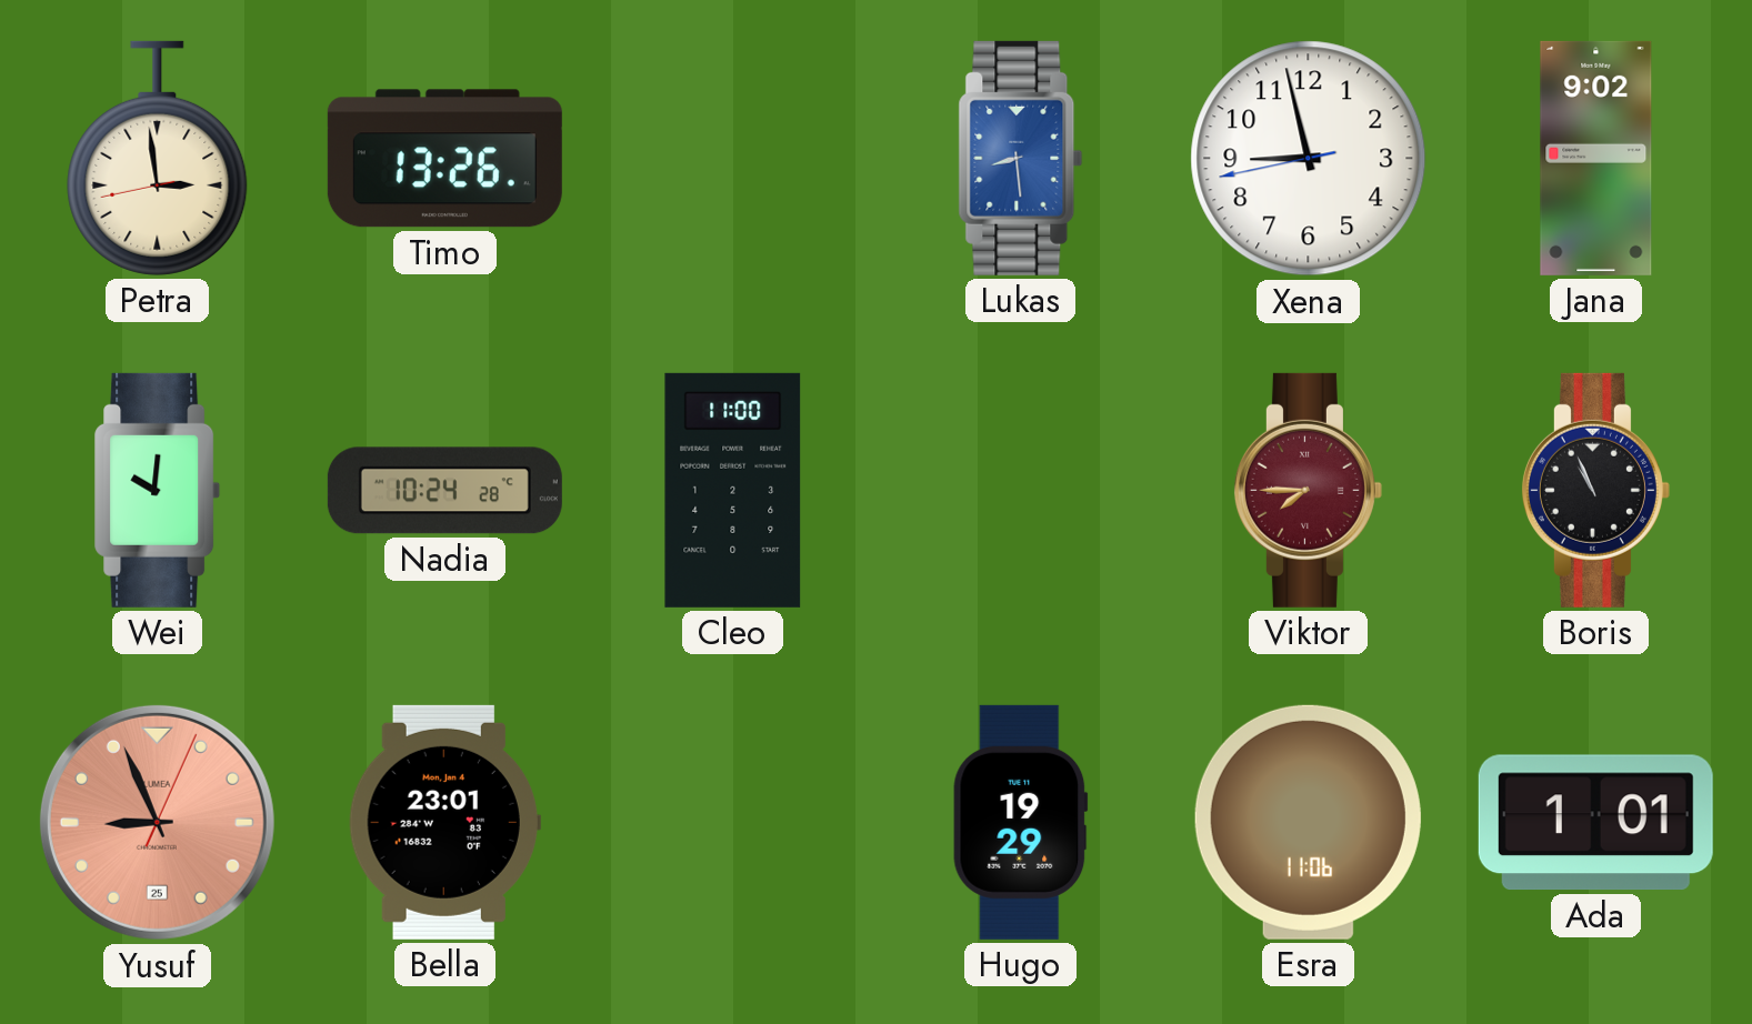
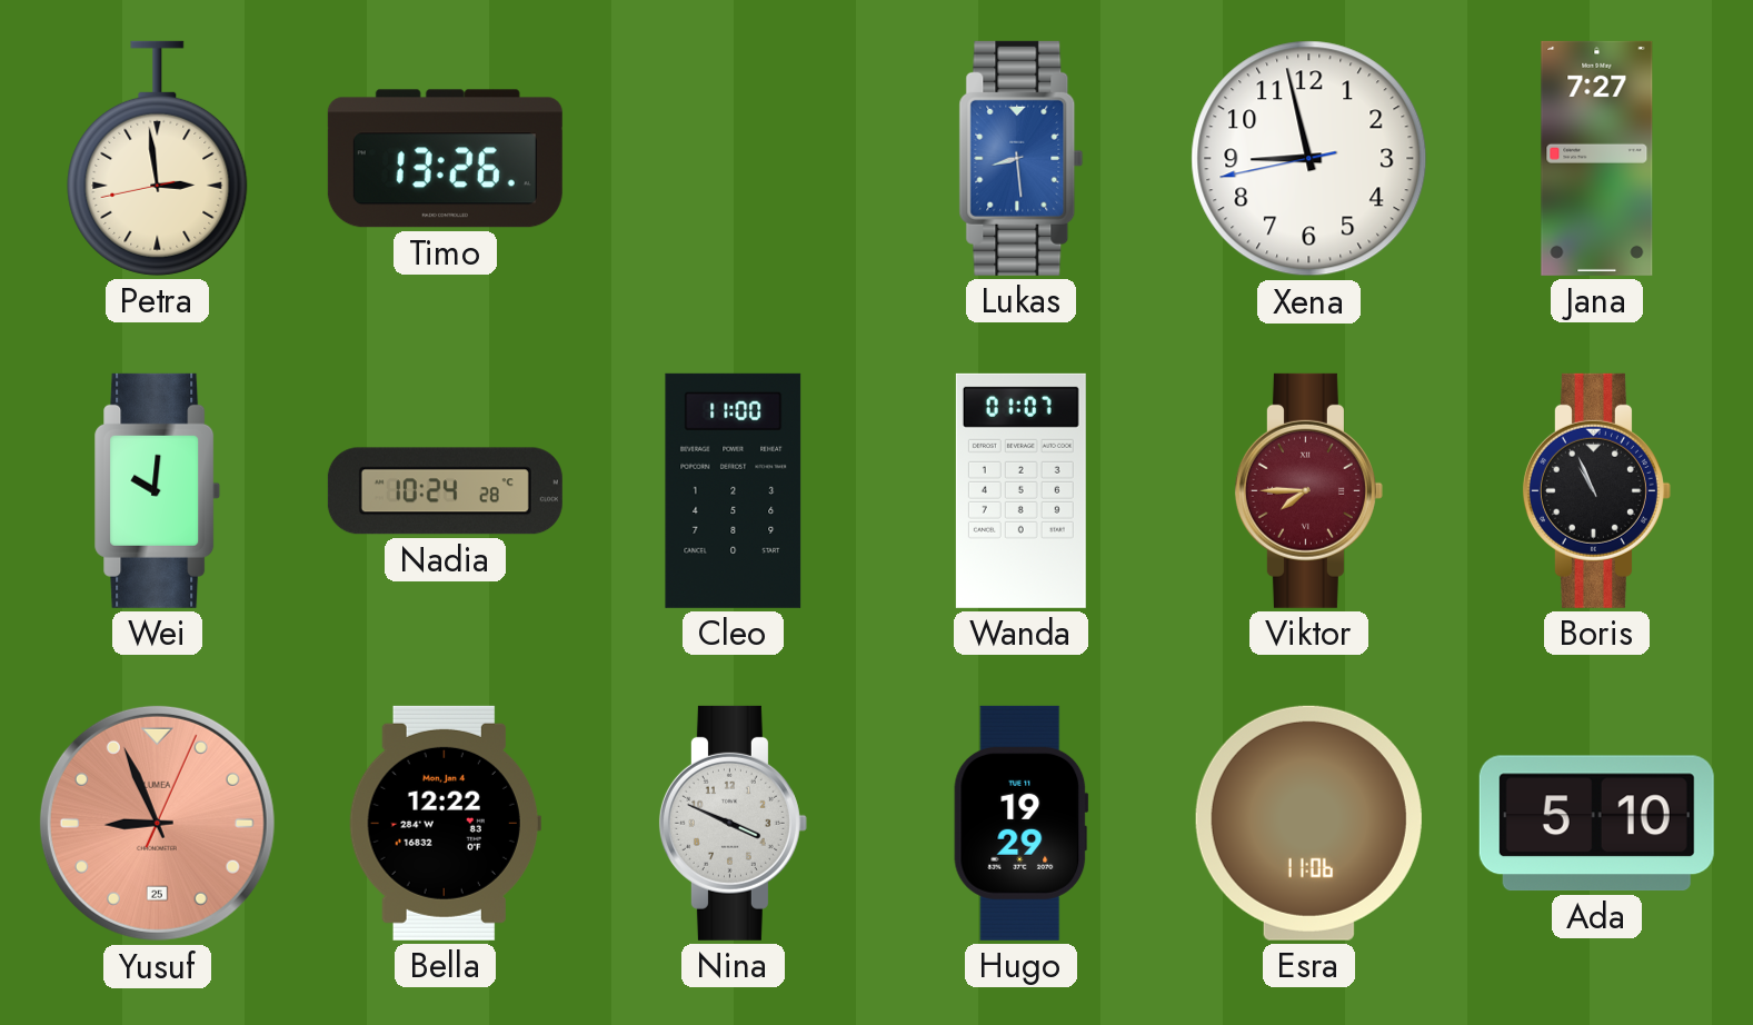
Jana: 9:02 -> 7:27 (1597, 158)
Wanda: none -> 01:07 (1020, 490)
Bella: 23:01 -> 12:22 (445, 823)
Nina: none -> 3:49 (733, 823)
Ada: 1:01 -> 5:10 (1596, 824)
